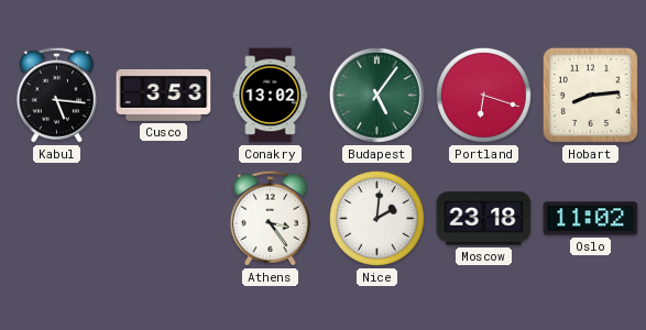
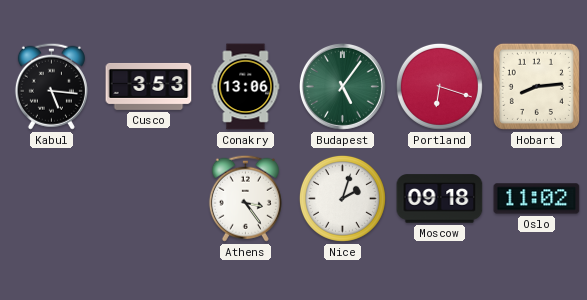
Conakry: 13:02 -> 13:06 (246, 87)
Nice: 2:01 -> 2:03 (342, 198)
Moscow: 23:18 -> 09:18 (440, 199)
